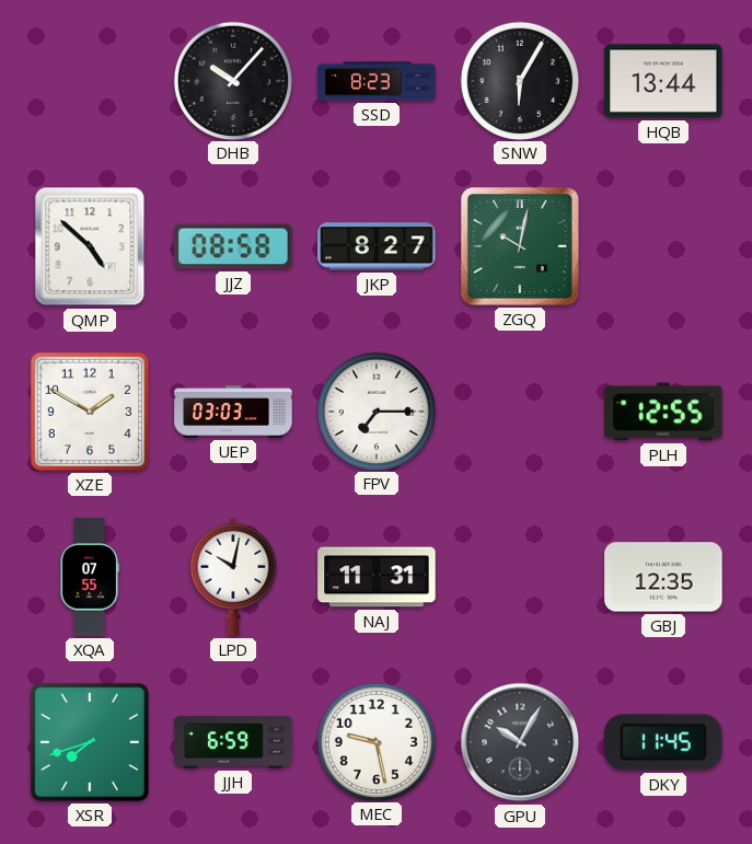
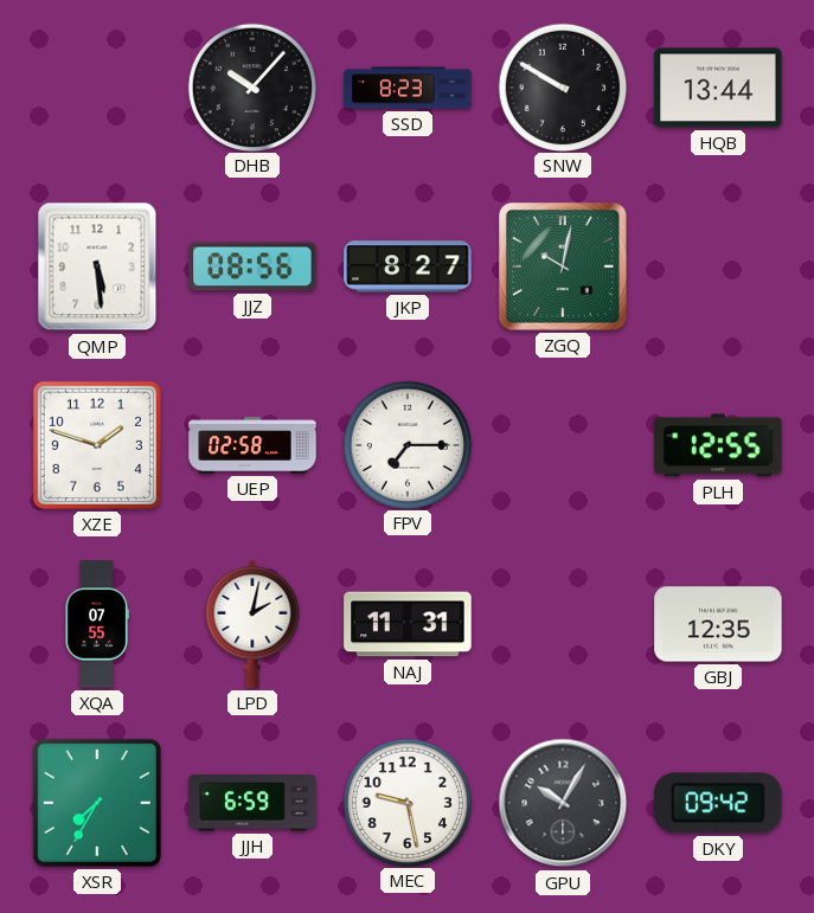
SNW: 6:05 -> 9:50 (562, 86)
QMP: 4:52 -> 5:29 (97, 266)
JJZ: 08:58 -> 08:56 (252, 266)
XZE: 1:50 -> 1:48 (97, 445)
UEP: 03:03 -> 02:58 (252, 445)
LPD: 10:02 -> 2:02 (252, 624)
XSR: 7:42 -> 7:35 (97, 803)
DKY: 11:45 -> 09:42 (718, 803)
